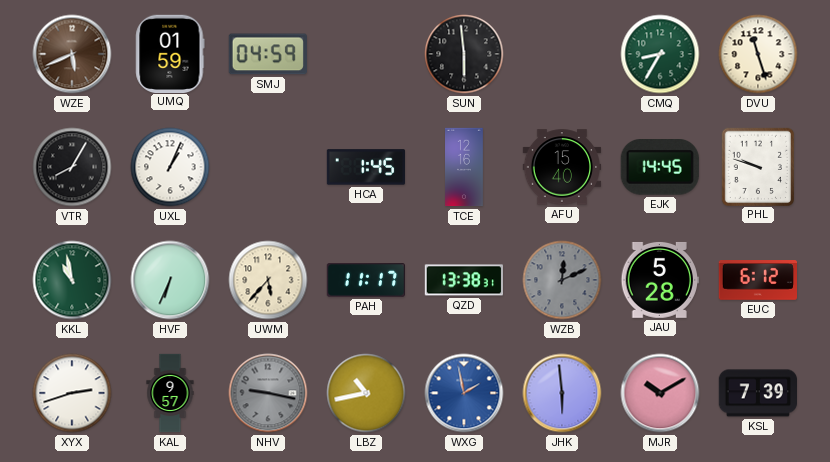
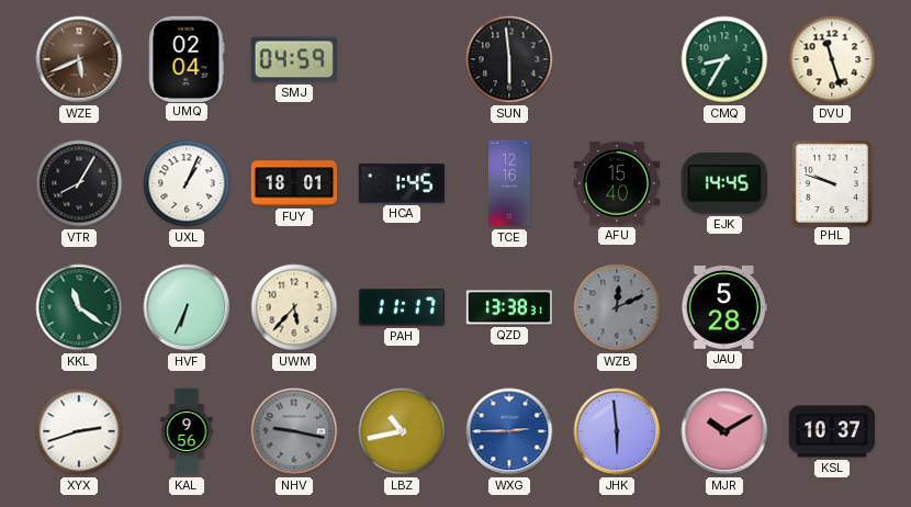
UMQ: 01:59 -> 02:04 (187, 58)
FUY: none -> 18:01 (294, 183)
KKL: 10:58 -> 11:21 (79, 307)
EUC: 6:12 -> none (757, 281)
KAL: 9:57 -> 9:56 (187, 431)
WXG: 1:58 -> 2:45 (509, 431)
KSL: 7:39 -> 10:37 (831, 431)
